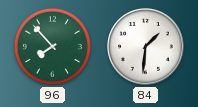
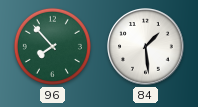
84: 1:31 -> 1:29 (146, 47)
